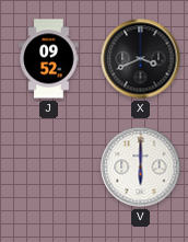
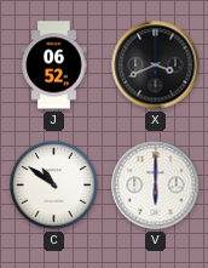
J: 09:52 -> 06:52 (54, 65)
C: none -> 10:51 (54, 186)
